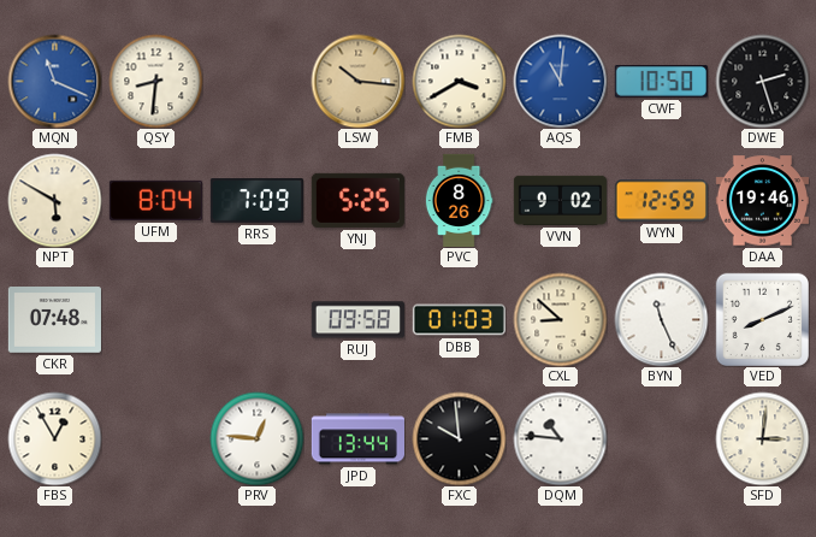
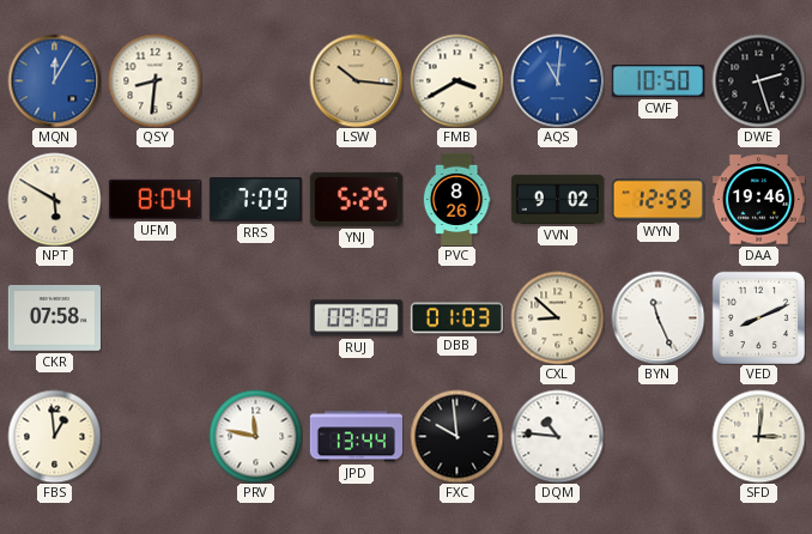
MQN: 11:19 -> 12:05 (54, 80)
CKR: 07:48 -> 07:58 (54, 318)
FBS: 12:55 -> 12:59 (54, 436)
PRV: 12:46 -> 11:47 (255, 436)
